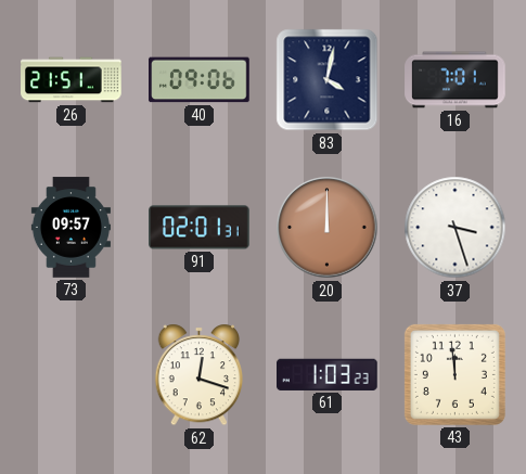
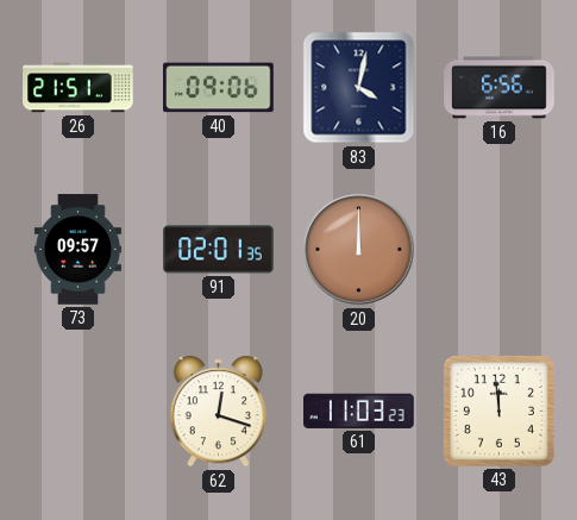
16: 7:01 -> 6:56 (500, 88)
91: 02:01:31 -> 02:01:35 (219, 250)
37: 3:27 -> none (456, 228)
61: 1:03 -> 11:03 (359, 411)
